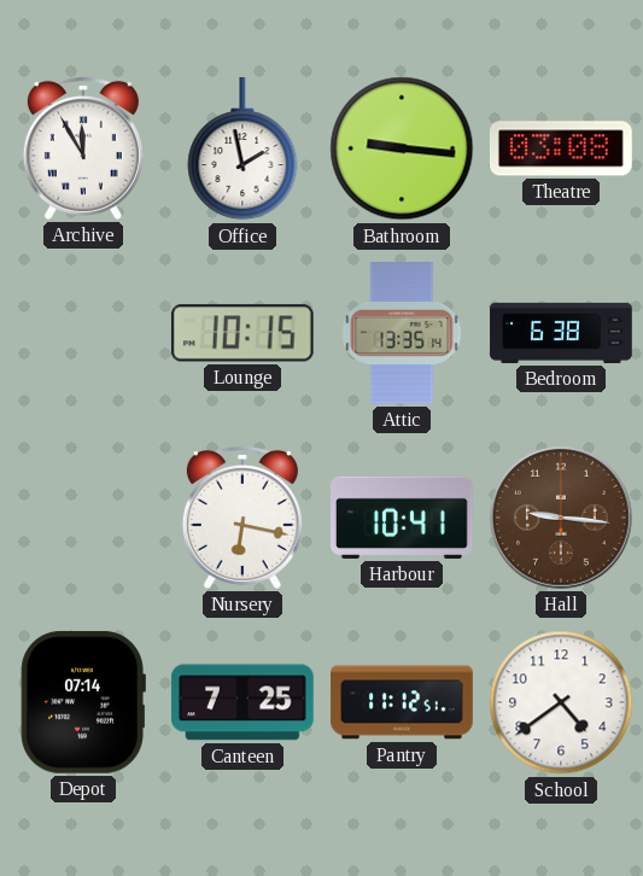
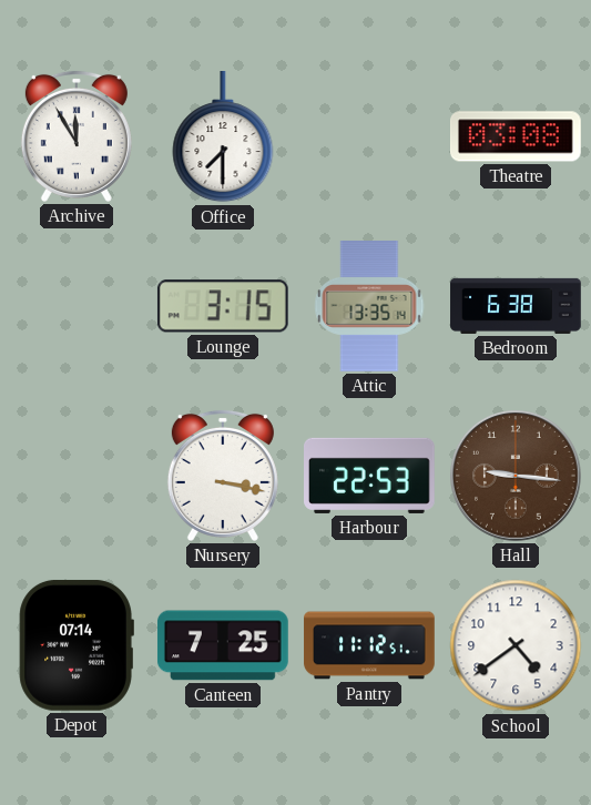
Office: 1:58 -> 7:30 (223, 137)
Bathroom: 9:16 -> none (402, 148)
Lounge: 10:15 -> 3:15 (223, 306)
Nursery: 6:17 -> 3:17 (223, 476)
Harbour: 10:41 -> 22:53 (370, 476)
